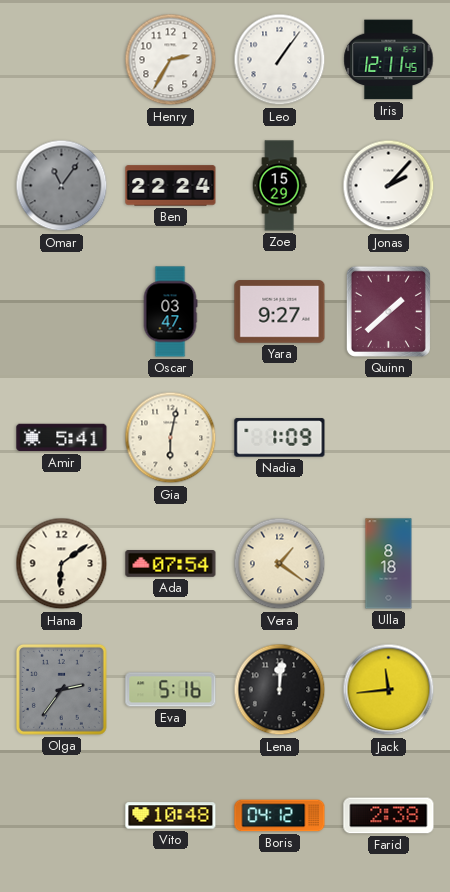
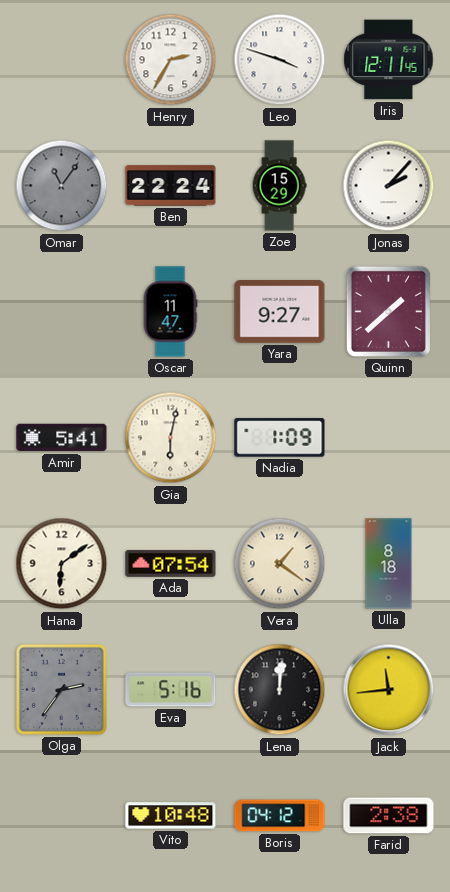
Leo: 1:06 -> 3:48 (280, 60)
Oscar: 03:47 -> 11:47 (170, 312)
